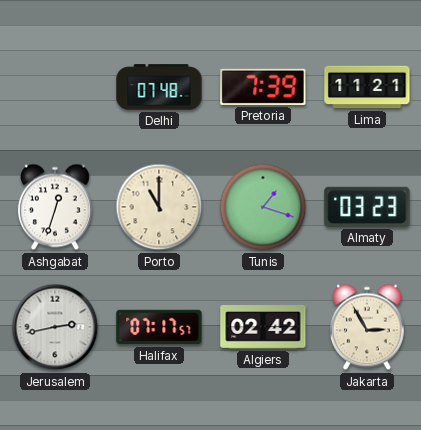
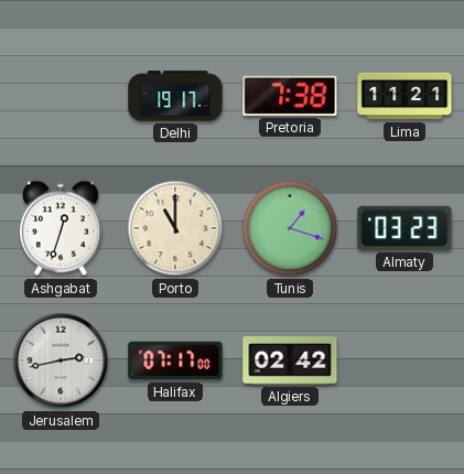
Delhi: 07:48 -> 19:17 (175, 96)
Pretoria: 7:39 -> 7:38 (290, 96)
Halifax: 07:17:57 -> 07:17:00 (175, 360)
Jakarta: 2:55 -> none (368, 327)
